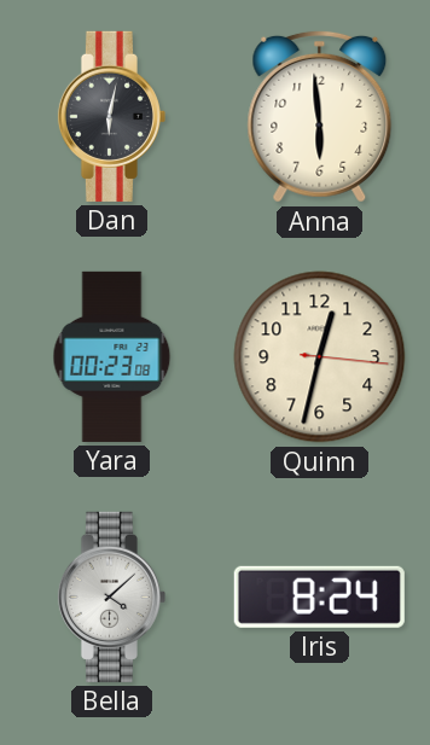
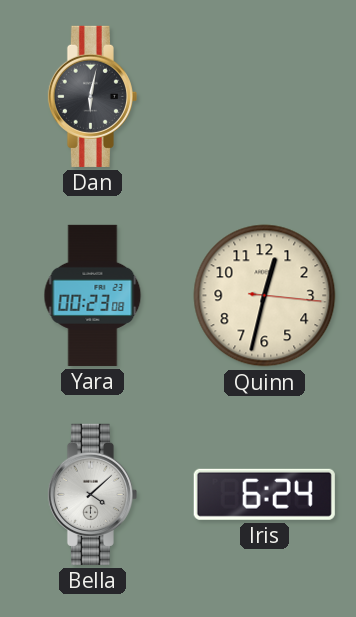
Anna: 5:59 -> none (320, 116)
Iris: 8:24 -> 6:24 (264, 494)
